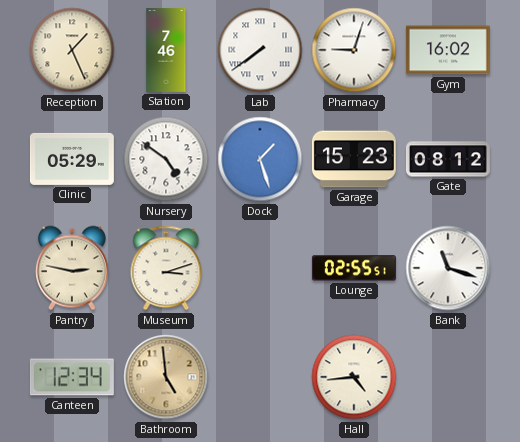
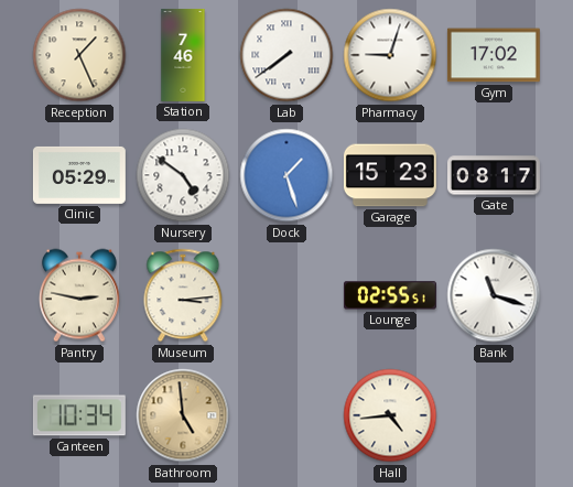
Gym: 16:02 -> 17:02 (494, 55)
Gate: 08:12 -> 08:17 (494, 175)
Museum: 3:12 -> 3:14 (183, 295)
Canteen: 12:34 -> 10:34 (79, 415)
